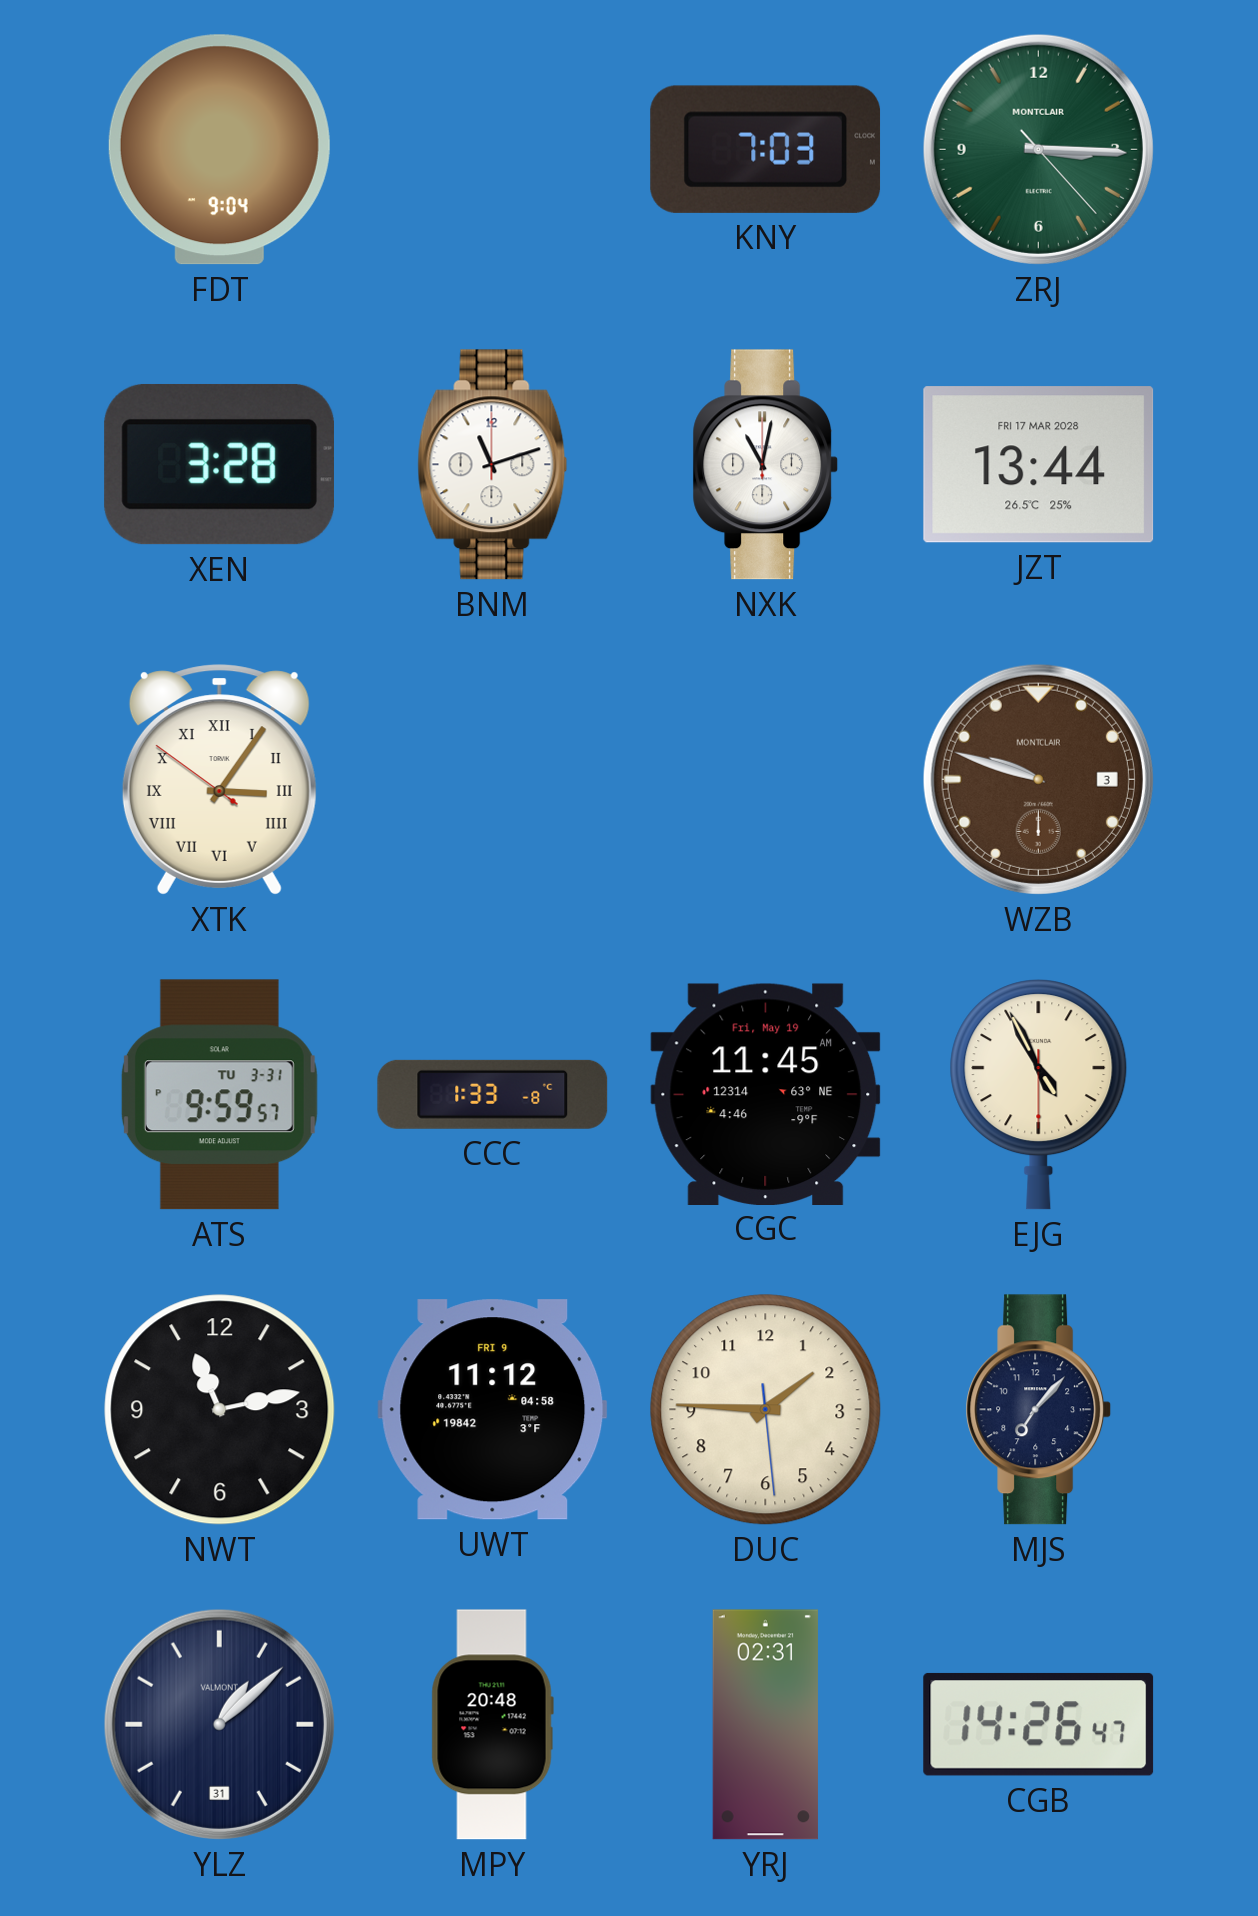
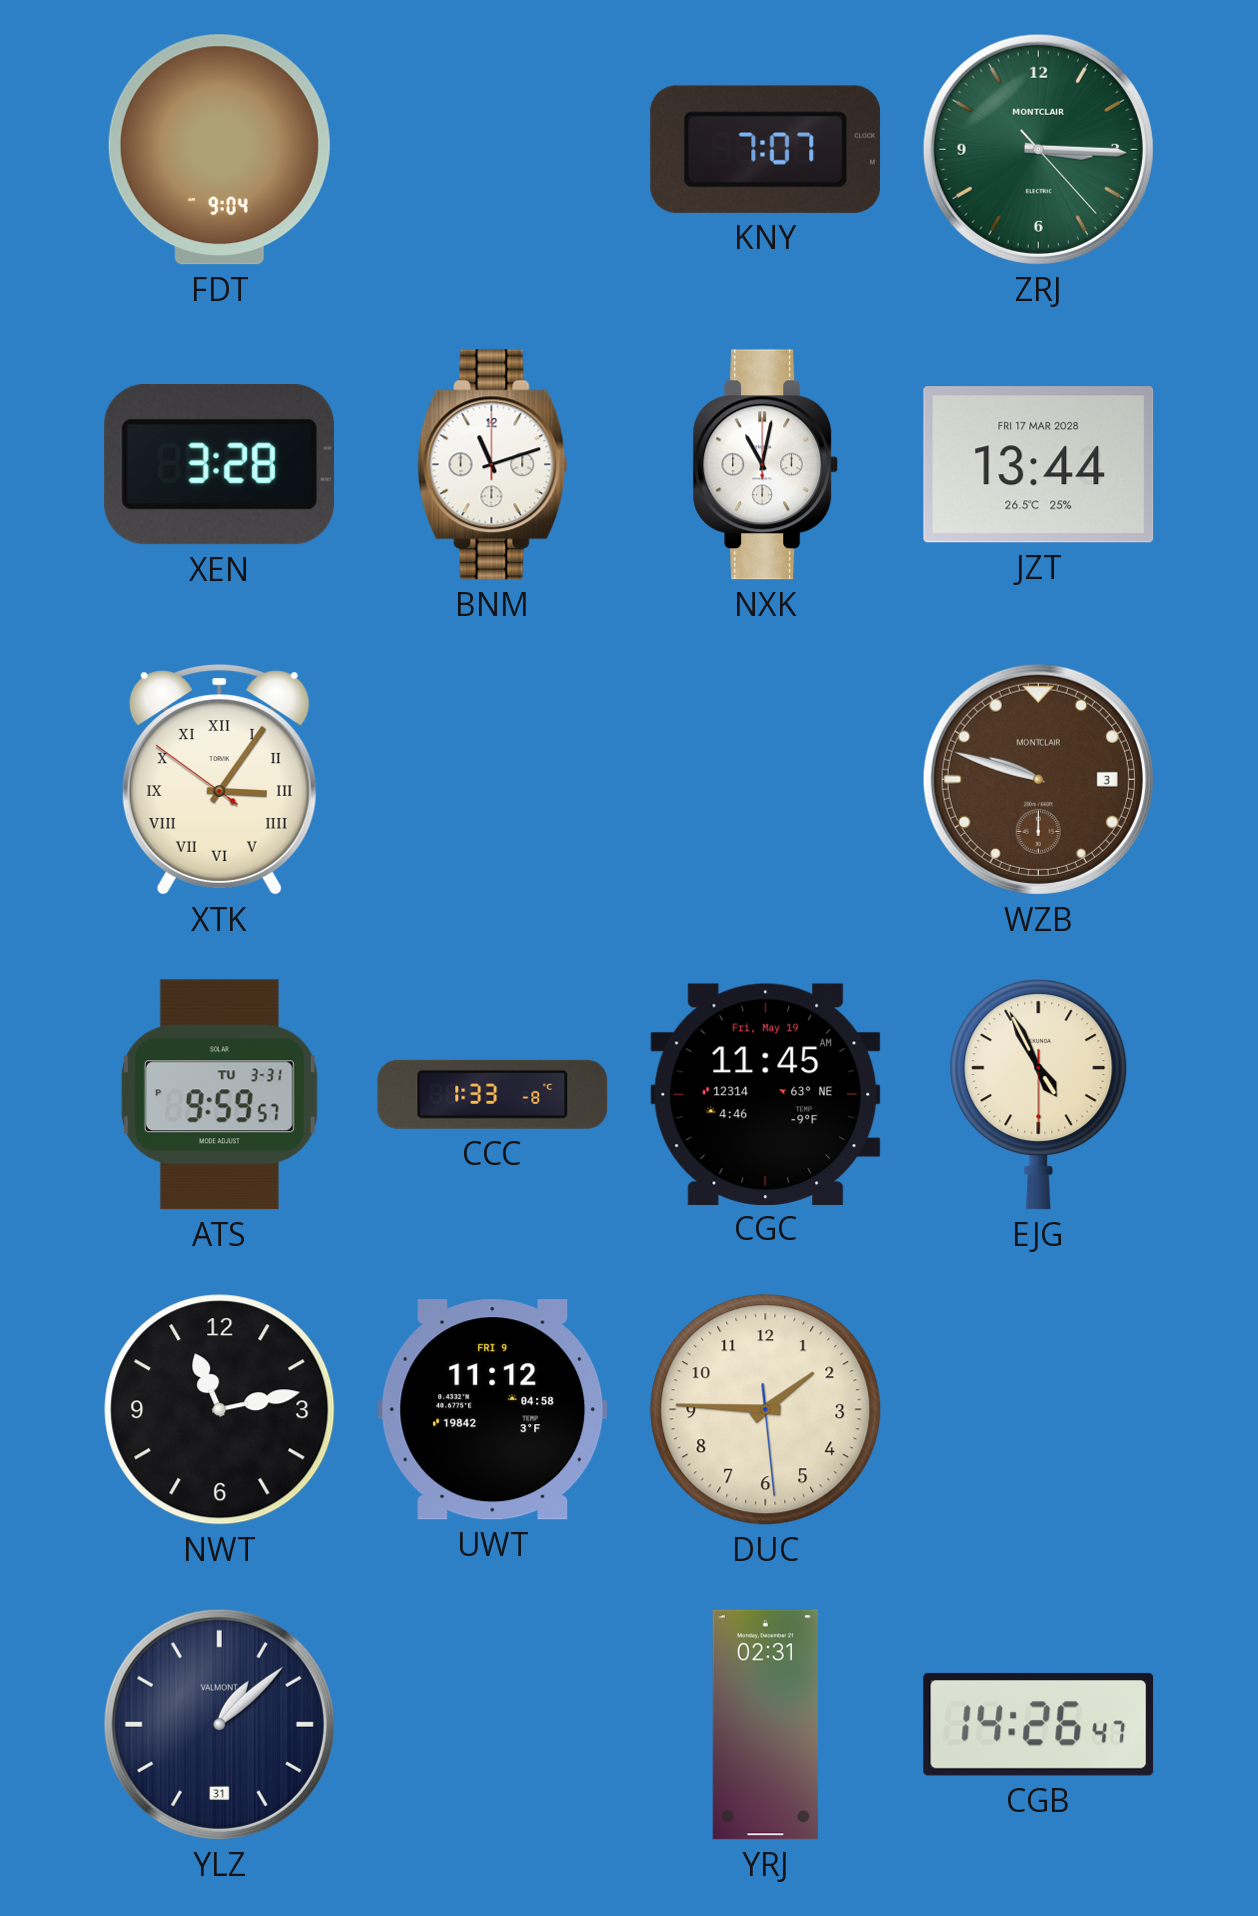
KNY: 7:03 -> 7:07 (766, 149)
MJS: 7:07 -> none (1039, 1410)
MPY: 20:48 -> none (492, 1725)
